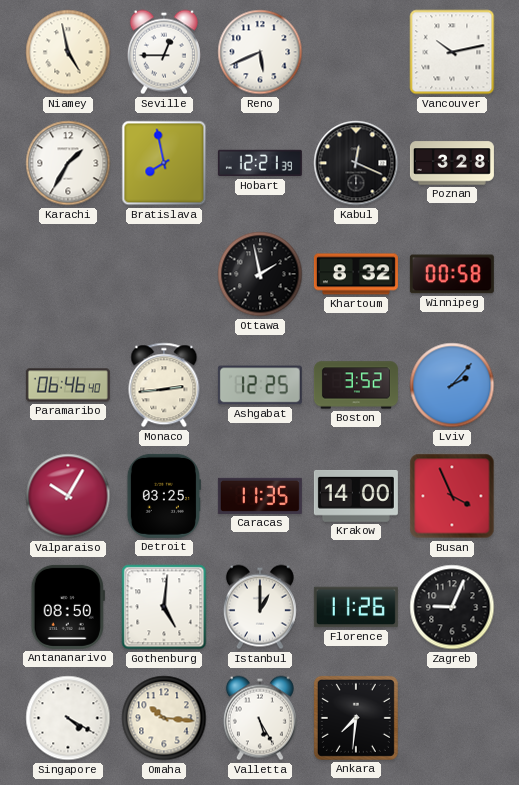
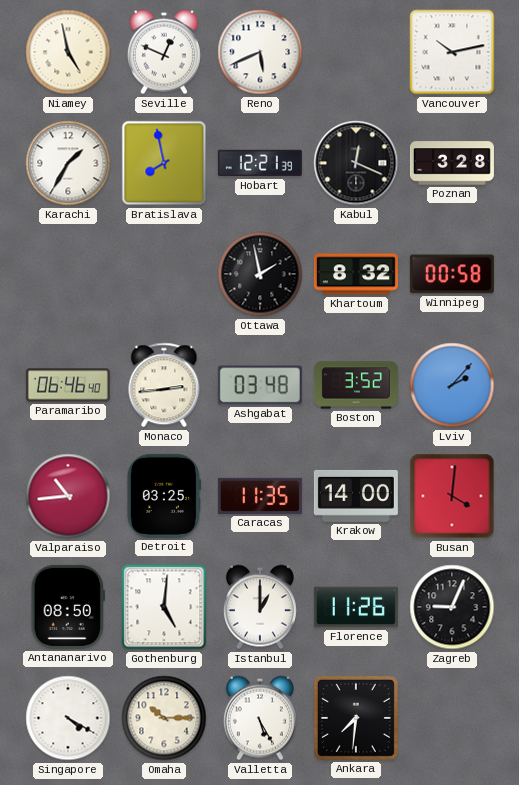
Seville: 12:45 -> 12:49 (164, 52)
Ashgabat: 12:25 -> 03:48 (260, 385)
Valparaiso: 10:05 -> 10:44 (68, 496)
Busan: 3:56 -> 4:01 (452, 496)
Omaha: 10:16 -> 10:15 (164, 718)
